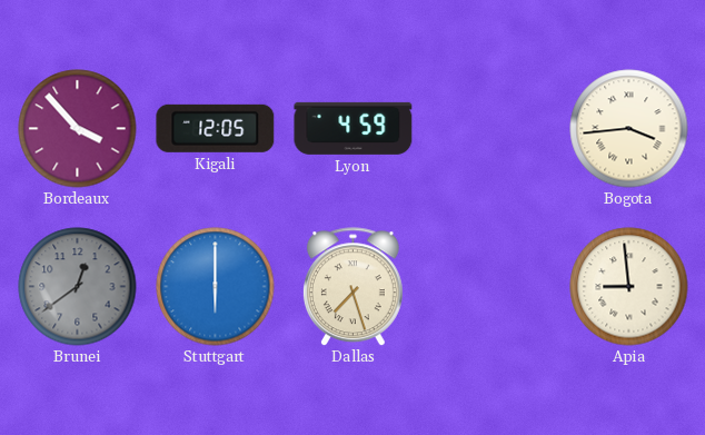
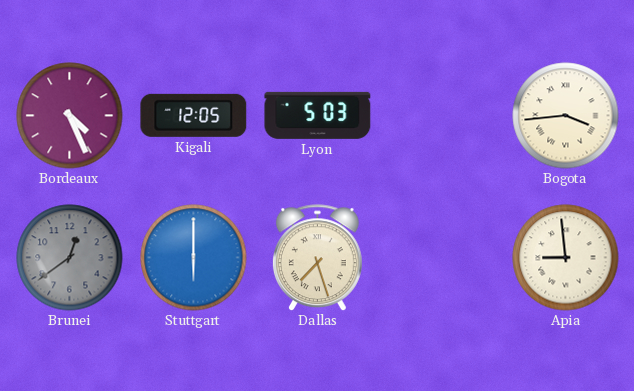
Bordeaux: 3:53 -> 4:26 (70, 116)
Lyon: 4:59 -> 5:03 (318, 115)
